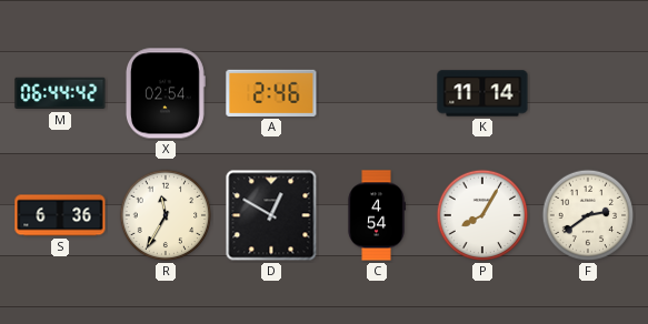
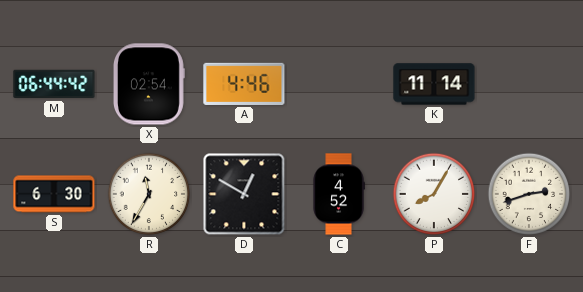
A: 2:46 -> 4:46 (244, 84)
S: 6:36 -> 6:30 (54, 194)
C: 4:54 -> 4:52 (339, 194)
F: 2:39 -> 2:42 (529, 194)
